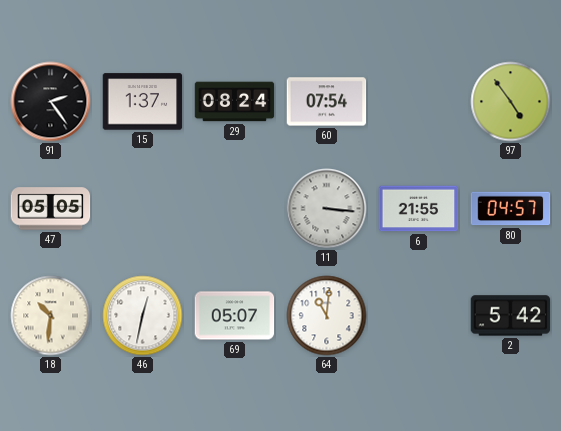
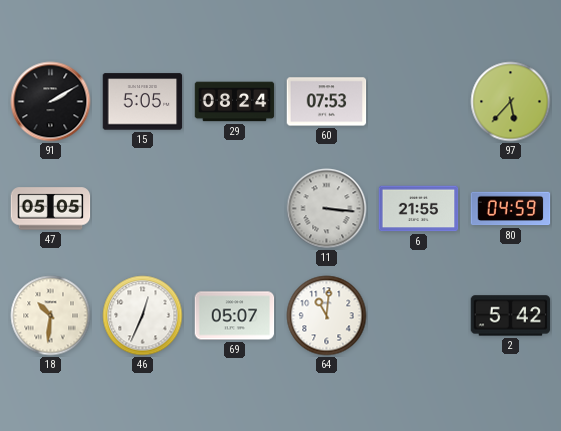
91: 2:24 -> 2:10 (51, 102)
15: 1:37 -> 5:05 (143, 102)
60: 07:54 -> 07:53 (327, 102)
97: 4:54 -> 5:37 (511, 102)
80: 04:57 -> 04:59 (511, 209)
46: 12:32 -> 12:34 (143, 316)
